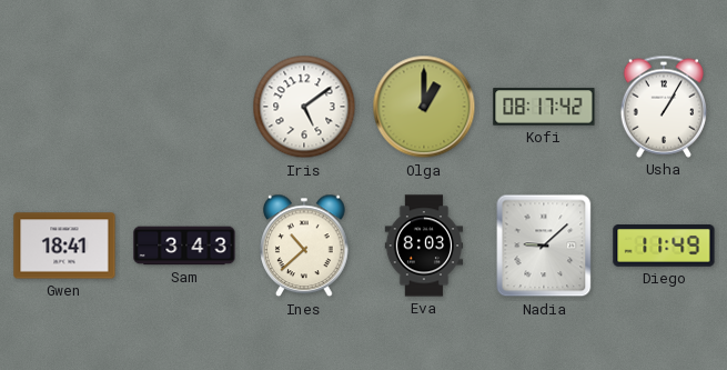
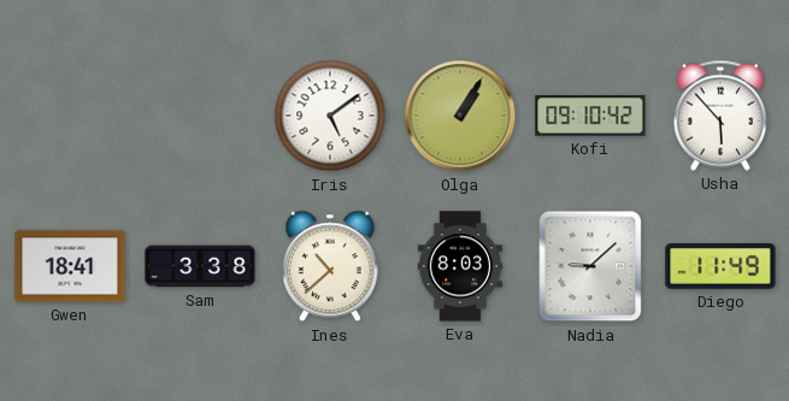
Olga: 1:00 -> 1:05 (460, 116)
Kofi: 08:17 -> 09:10 (590, 116)
Usha: 1:05 -> 5:53 (719, 116)
Sam: 3:43 -> 3:38 (200, 266)
